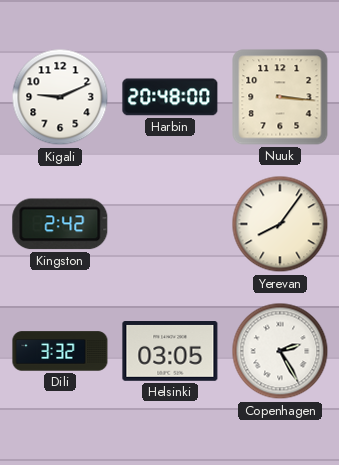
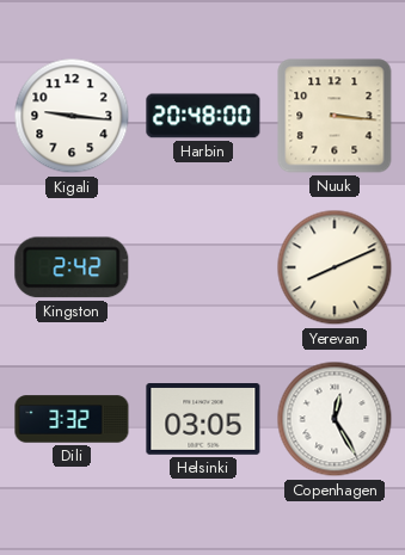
Kigali: 9:11 -> 9:16 (72, 116)
Yerevan: 8:06 -> 8:11 (335, 267)
Copenhagen: 2:25 -> 12:25 (335, 419)
